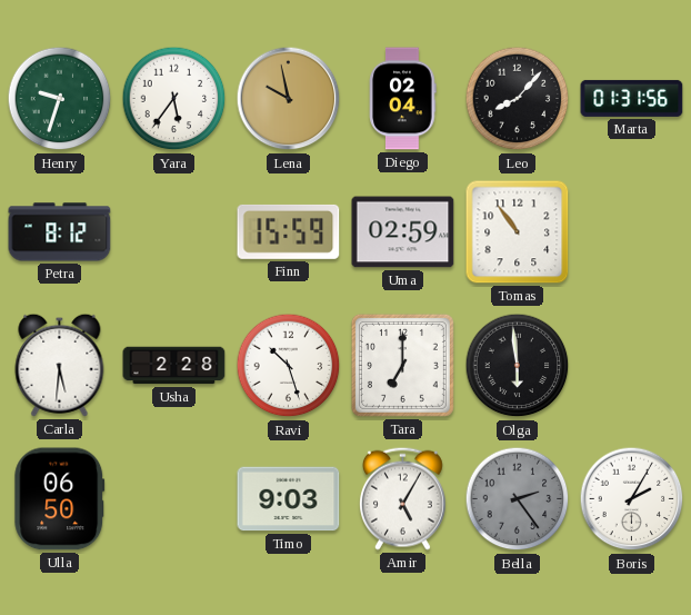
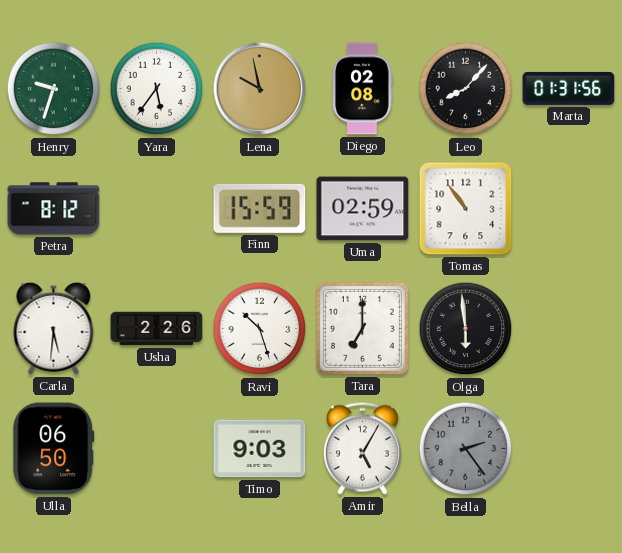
Diego: 02:04 -> 02:08 (363, 89)
Usha: 2:28 -> 2:26 (157, 329)
Boris: 2:05 -> none (632, 499)
